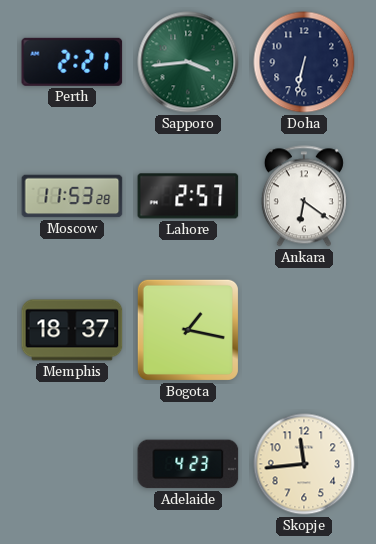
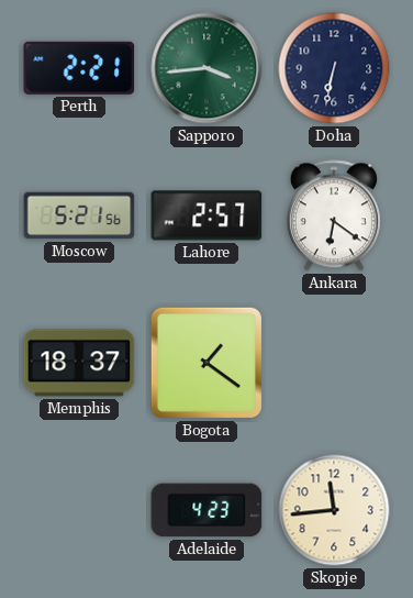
Moscow: 11:53 -> 5:21 (79, 215)
Bogota: 1:17 -> 1:21 (206, 363)
